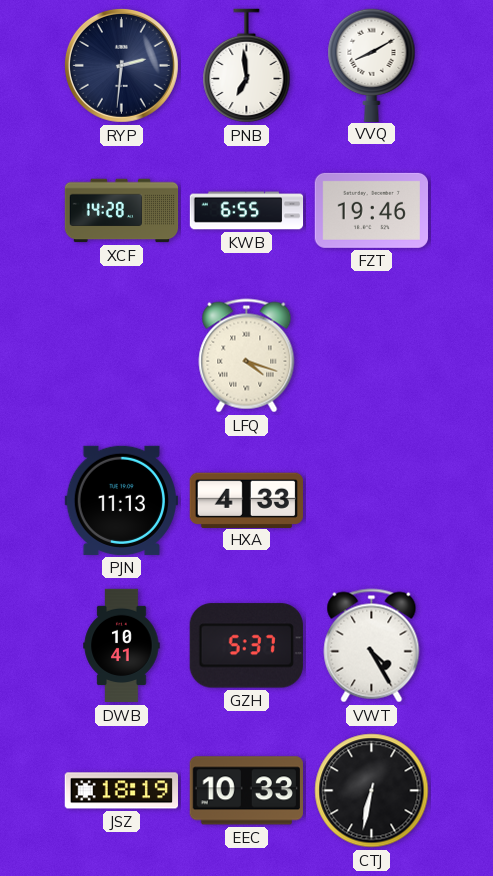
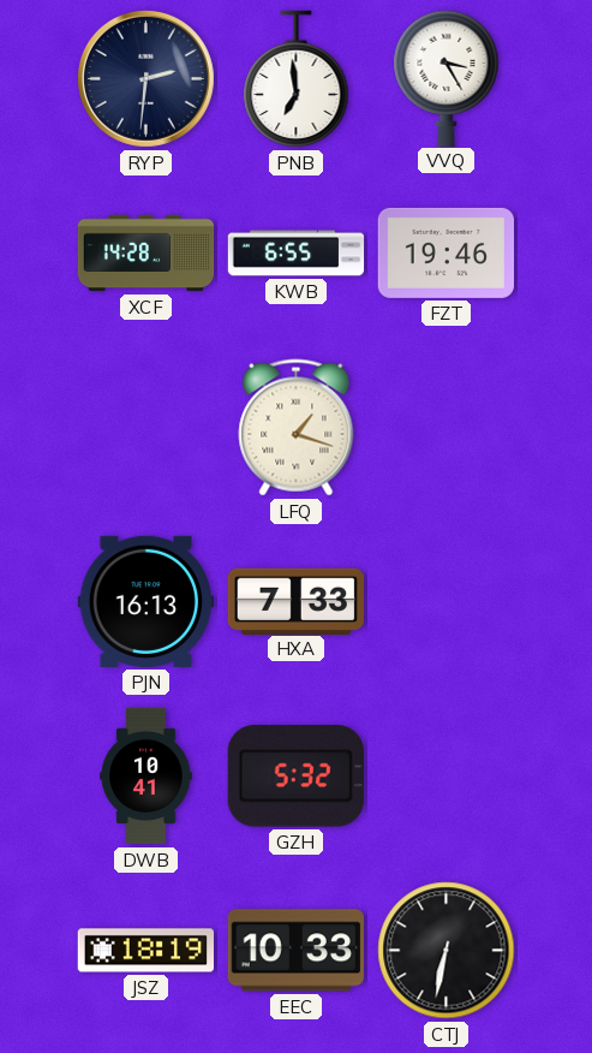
VVQ: 8:10 -> 3:25 (447, 78)
LFQ: 4:18 -> 1:18 (297, 428)
PJN: 11:13 -> 16:13 (145, 601)
HXA: 4:33 -> 7:33 (295, 601)
GZH: 5:37 -> 5:32 (295, 777)
VWT: 4:25 -> none (372, 646)
